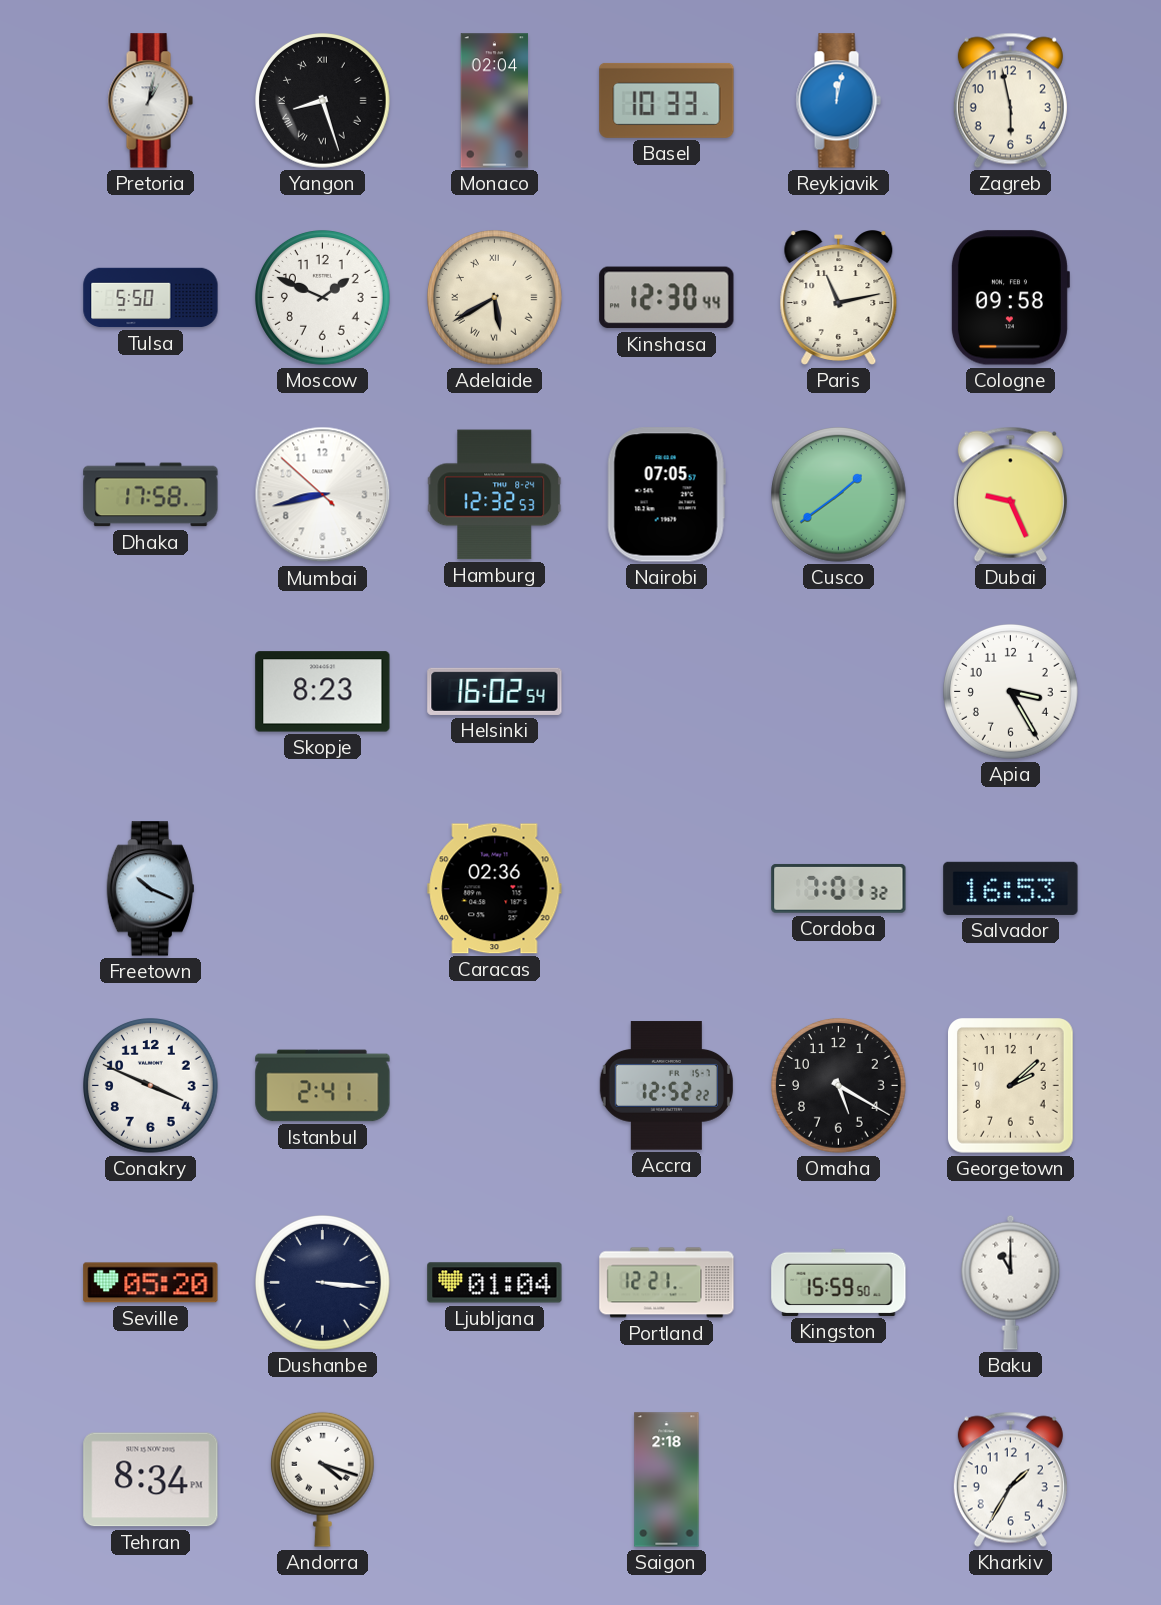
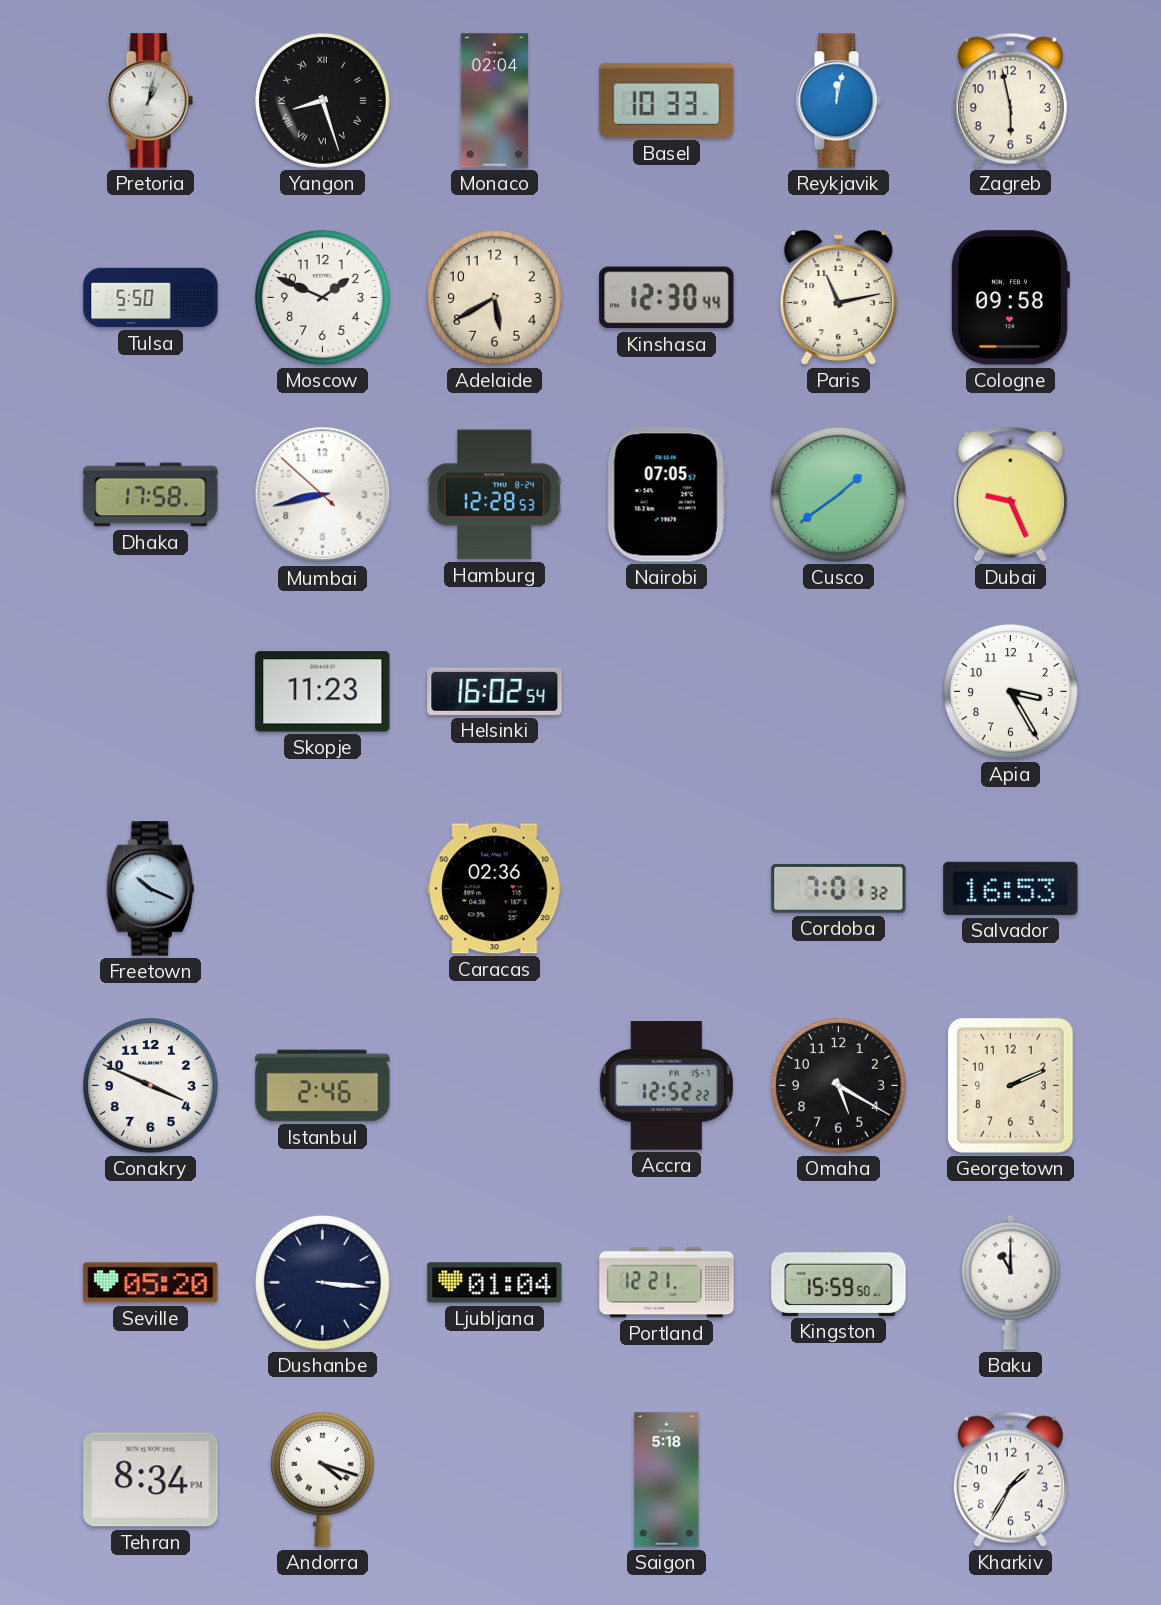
Adelaide numerals: Roman -> Arabic (495, 298)
Hamburg: 12:32 -> 12:28 (495, 495)
Skopje: 8:23 -> 11:23 (323, 692)
Istanbul: 2:41 -> 2:46 (323, 1086)
Georgetown: 2:08 -> 2:11 (1011, 1086)
Saigon: 2:18 -> 5:18 (667, 1480)
